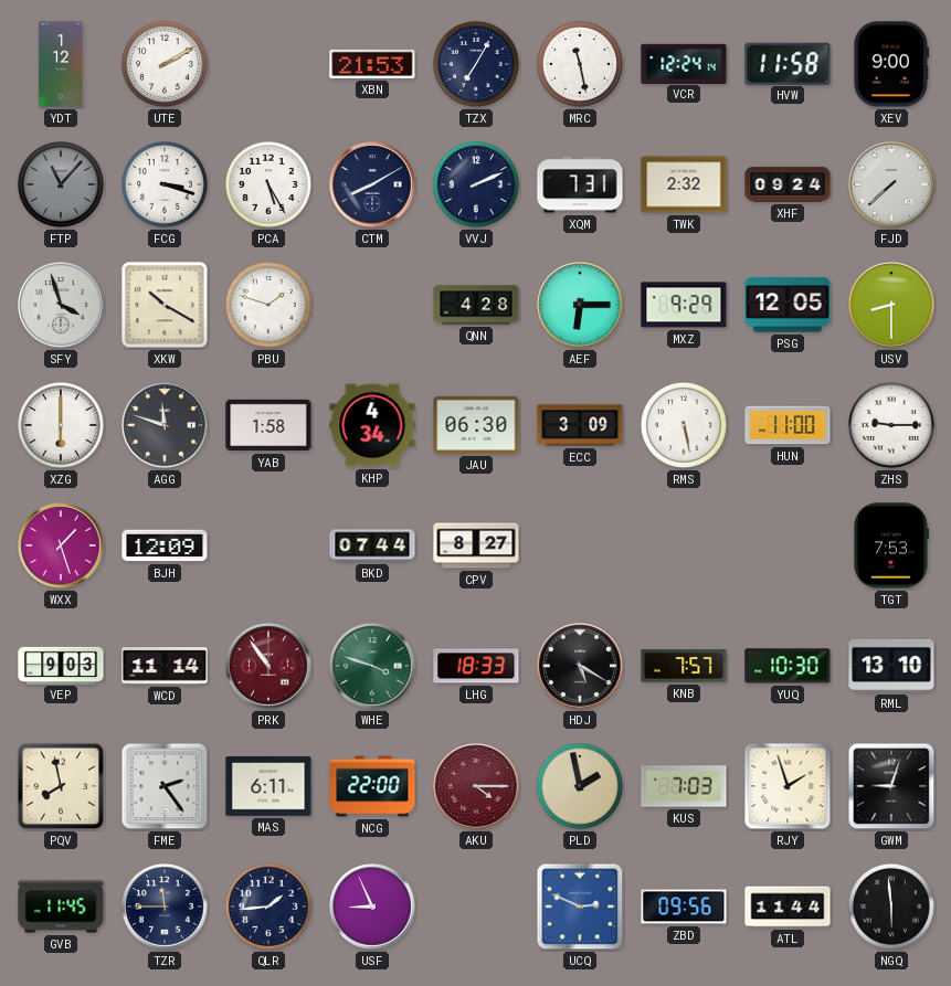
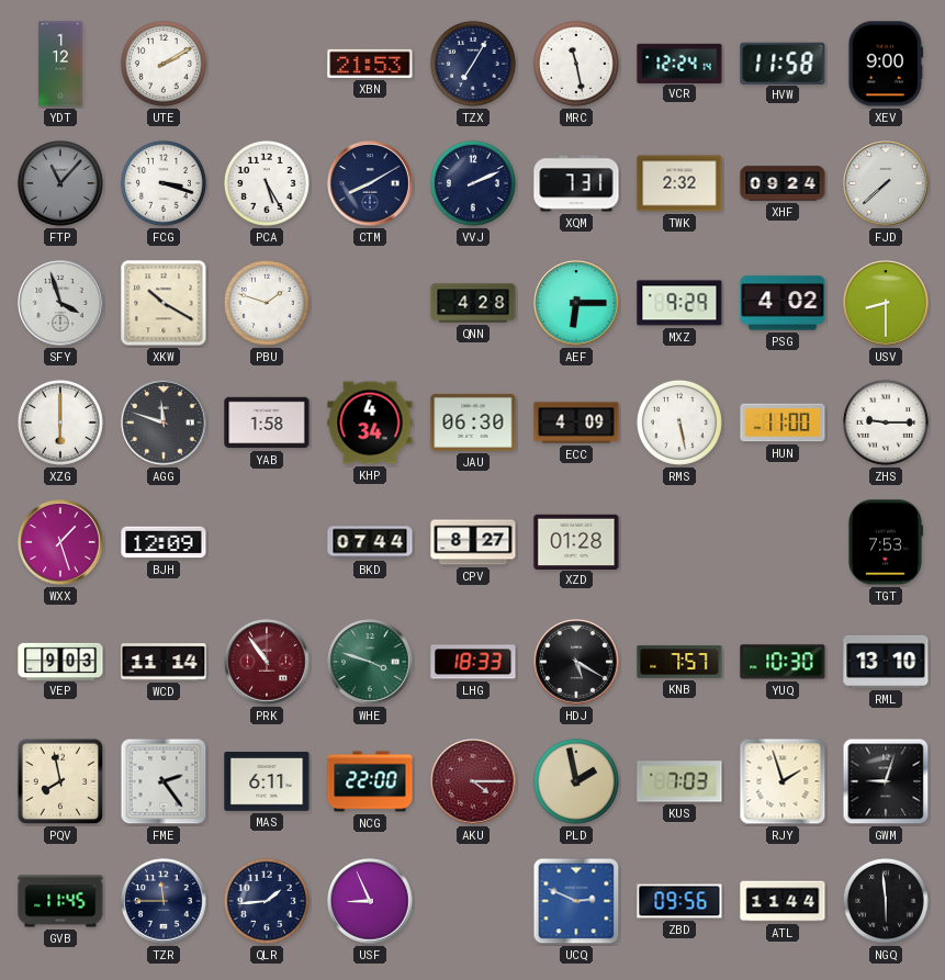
PSG: 12:05 -> 4:02 (783, 303)
ECC: 3:09 -> 4:09 (576, 423)
XZD: none -> 01:28 (576, 541)
